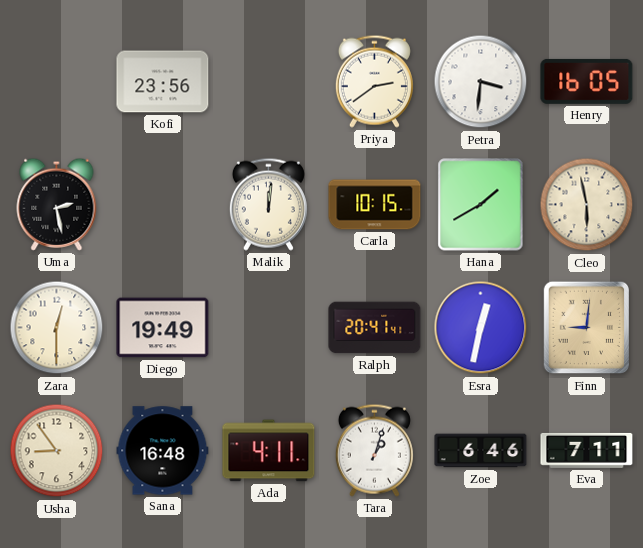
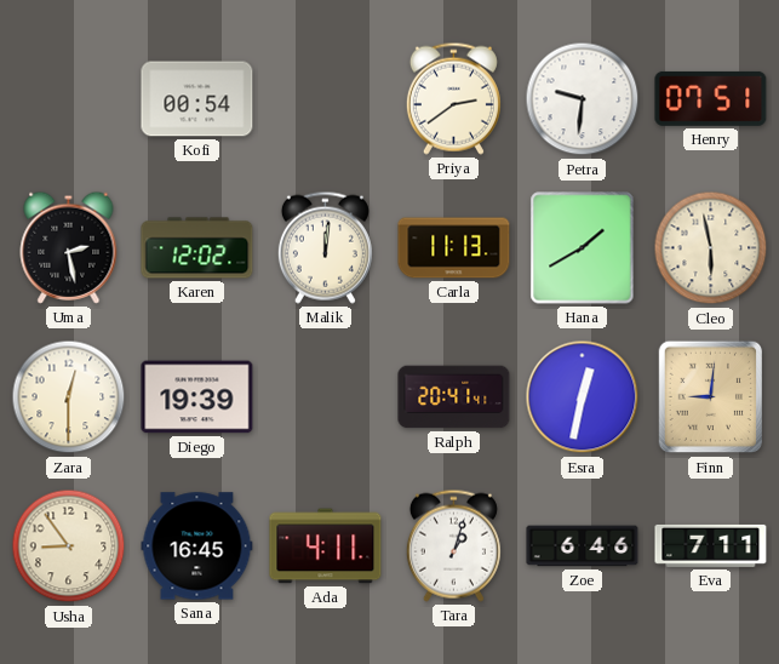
Kofi: 23:56 -> 00:54 (197, 99)
Petra: 3:31 -> 9:31 (583, 99)
Henry: 16:05 -> 07:51 (711, 98)
Karen: none -> 12:02 (197, 248)
Carla: 10:15 -> 11:13 (454, 248)
Diego: 19:49 -> 19:39 (197, 397)
Sana: 16:48 -> 16:45 (197, 546)
